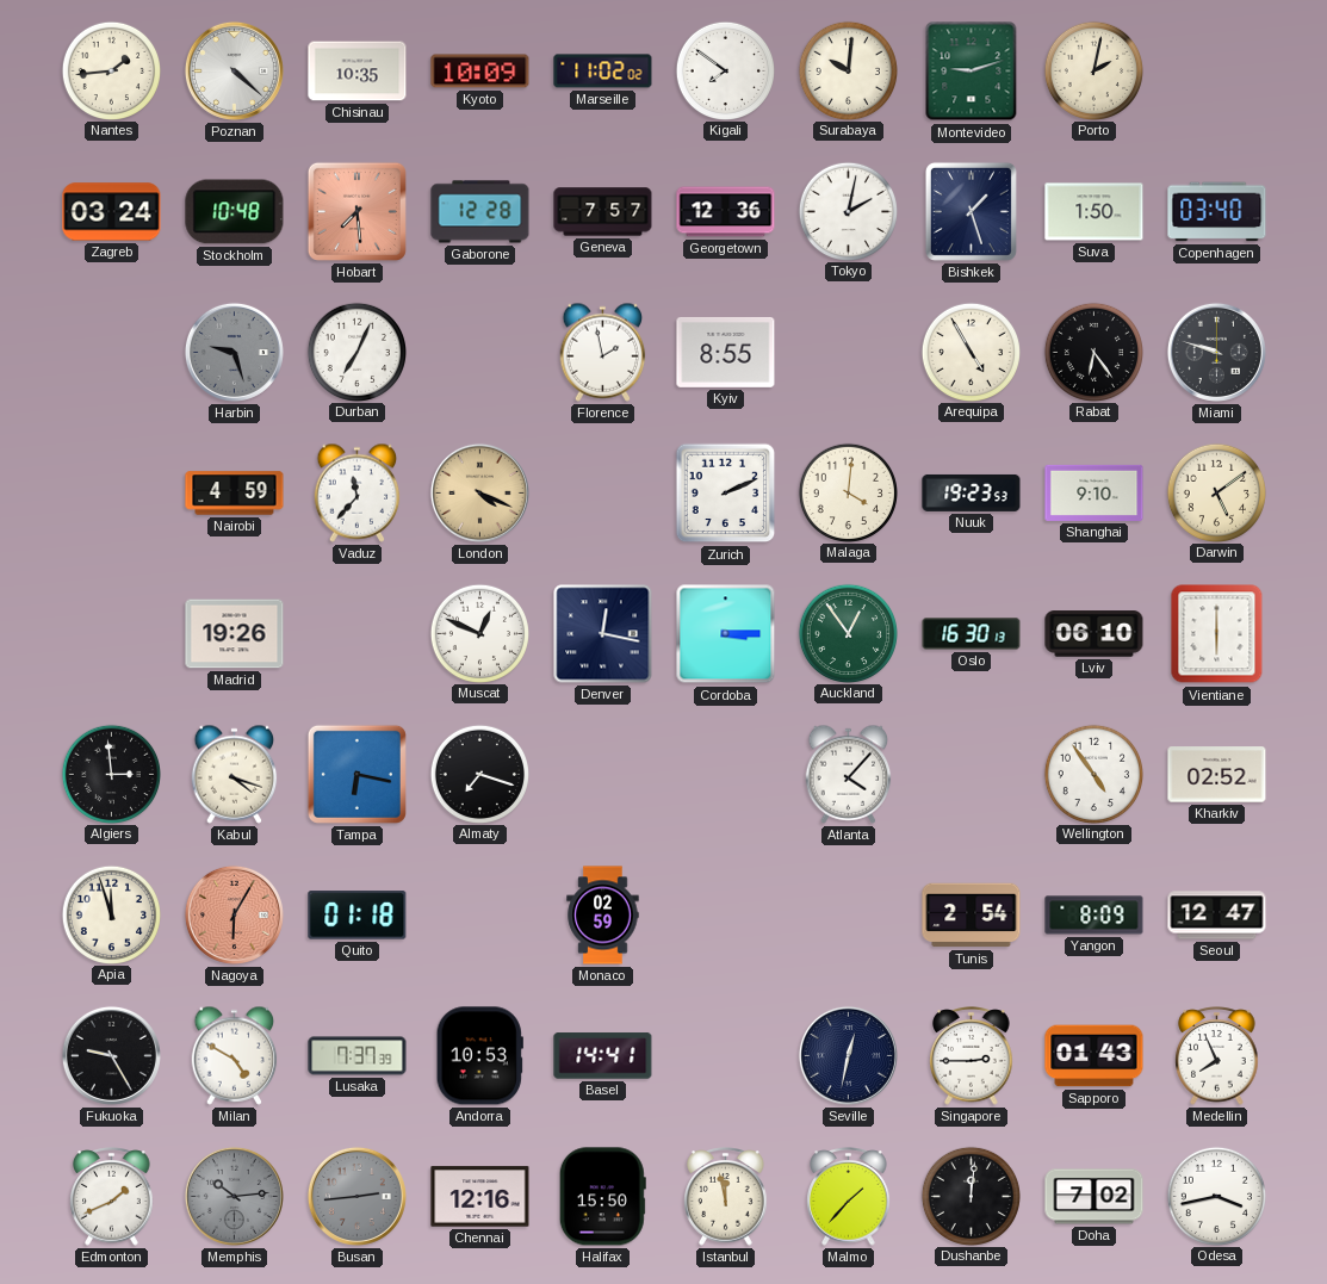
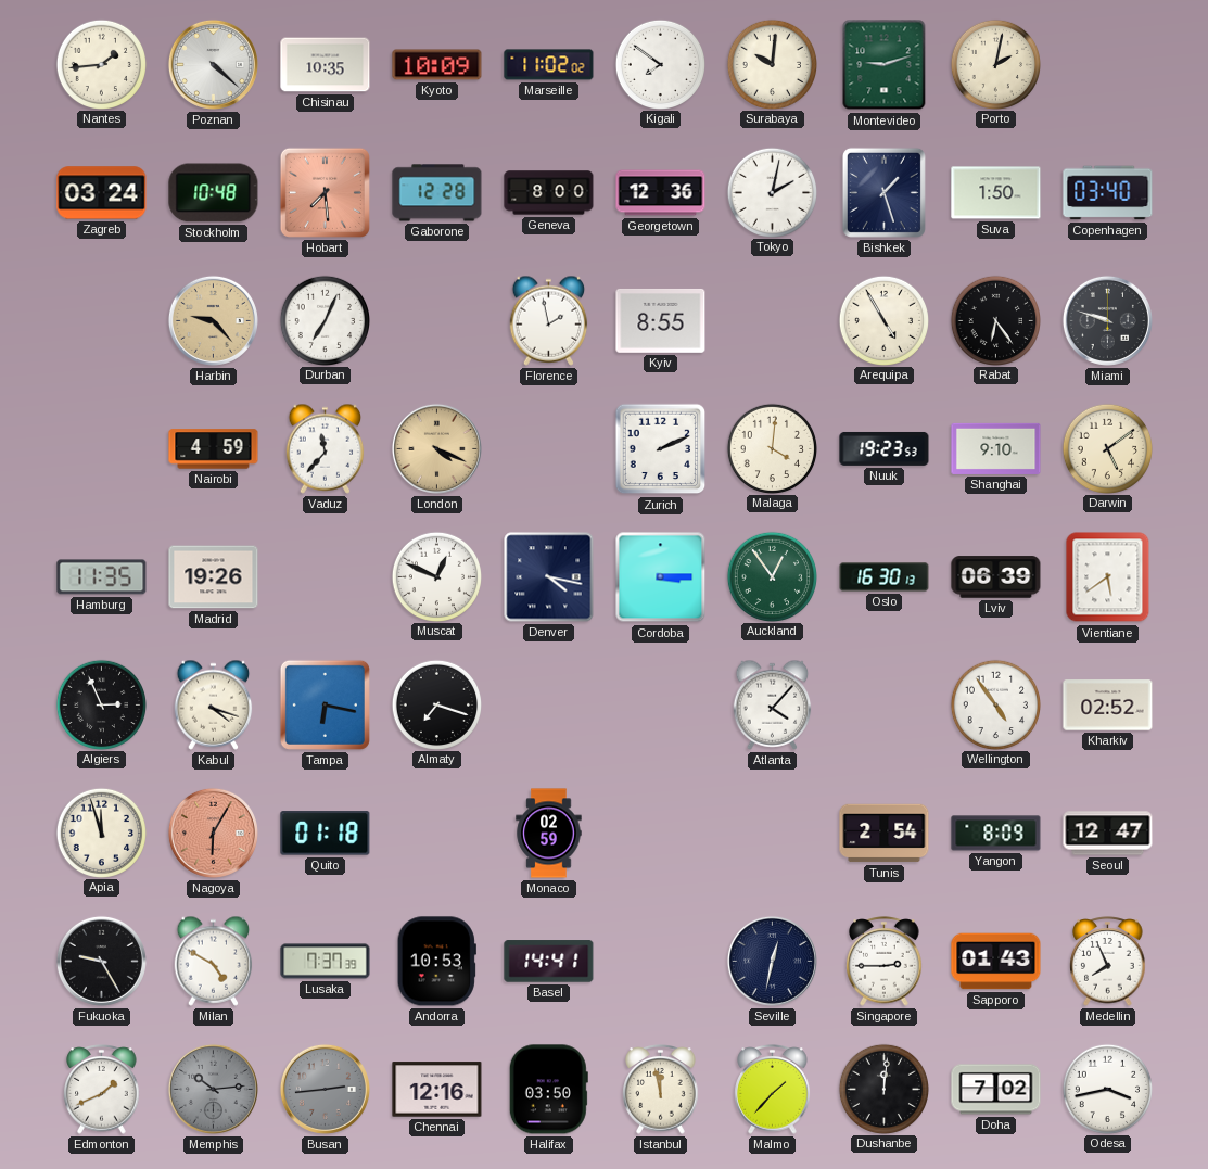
Geneva: 7:57 -> 8:00 (549, 193)
Harbin: 9:27 -> 9:23 (213, 320)
Harbin dial: grey -> champagne (213, 320)
Hamburg: none -> 11:35 (102, 577)
Denver: 12:17 -> 4:17 (549, 577)
Lviv: 06:10 -> 06:39 (996, 577)
Vientiane: 6:00 -> 5:39 (1108, 577)
Algiers: 2:59 -> 2:56 (101, 704)
Halifax: 15:50 -> 03:50 (548, 1090)
